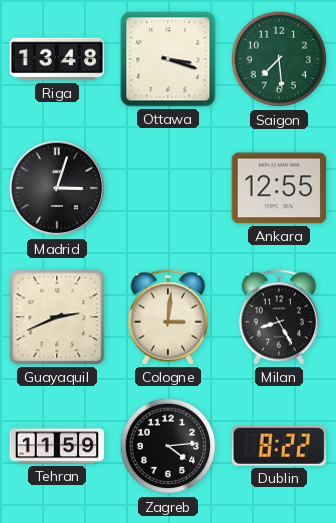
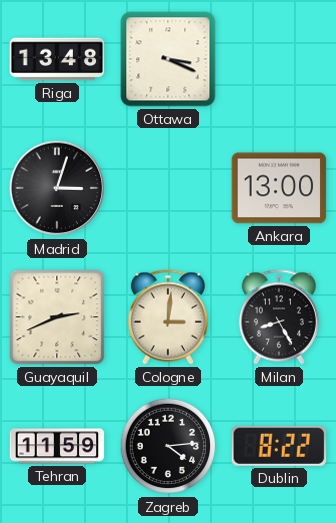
Ottawa: 3:18 -> 3:19 (168, 59)
Saigon: 7:29 -> none (279, 59)
Ankara: 12:55 -> 13:00 (279, 188)
